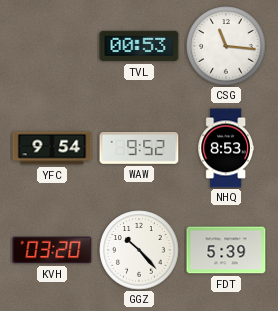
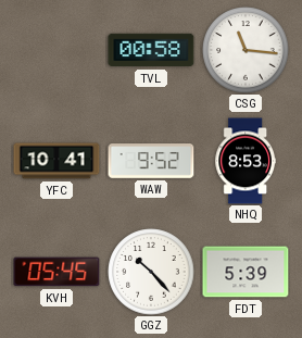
TVL: 00:53 -> 00:58 (151, 50)
YFC: 9:54 -> 10:41 (56, 161)
KVH: 03:20 -> 05:45 (56, 272)
